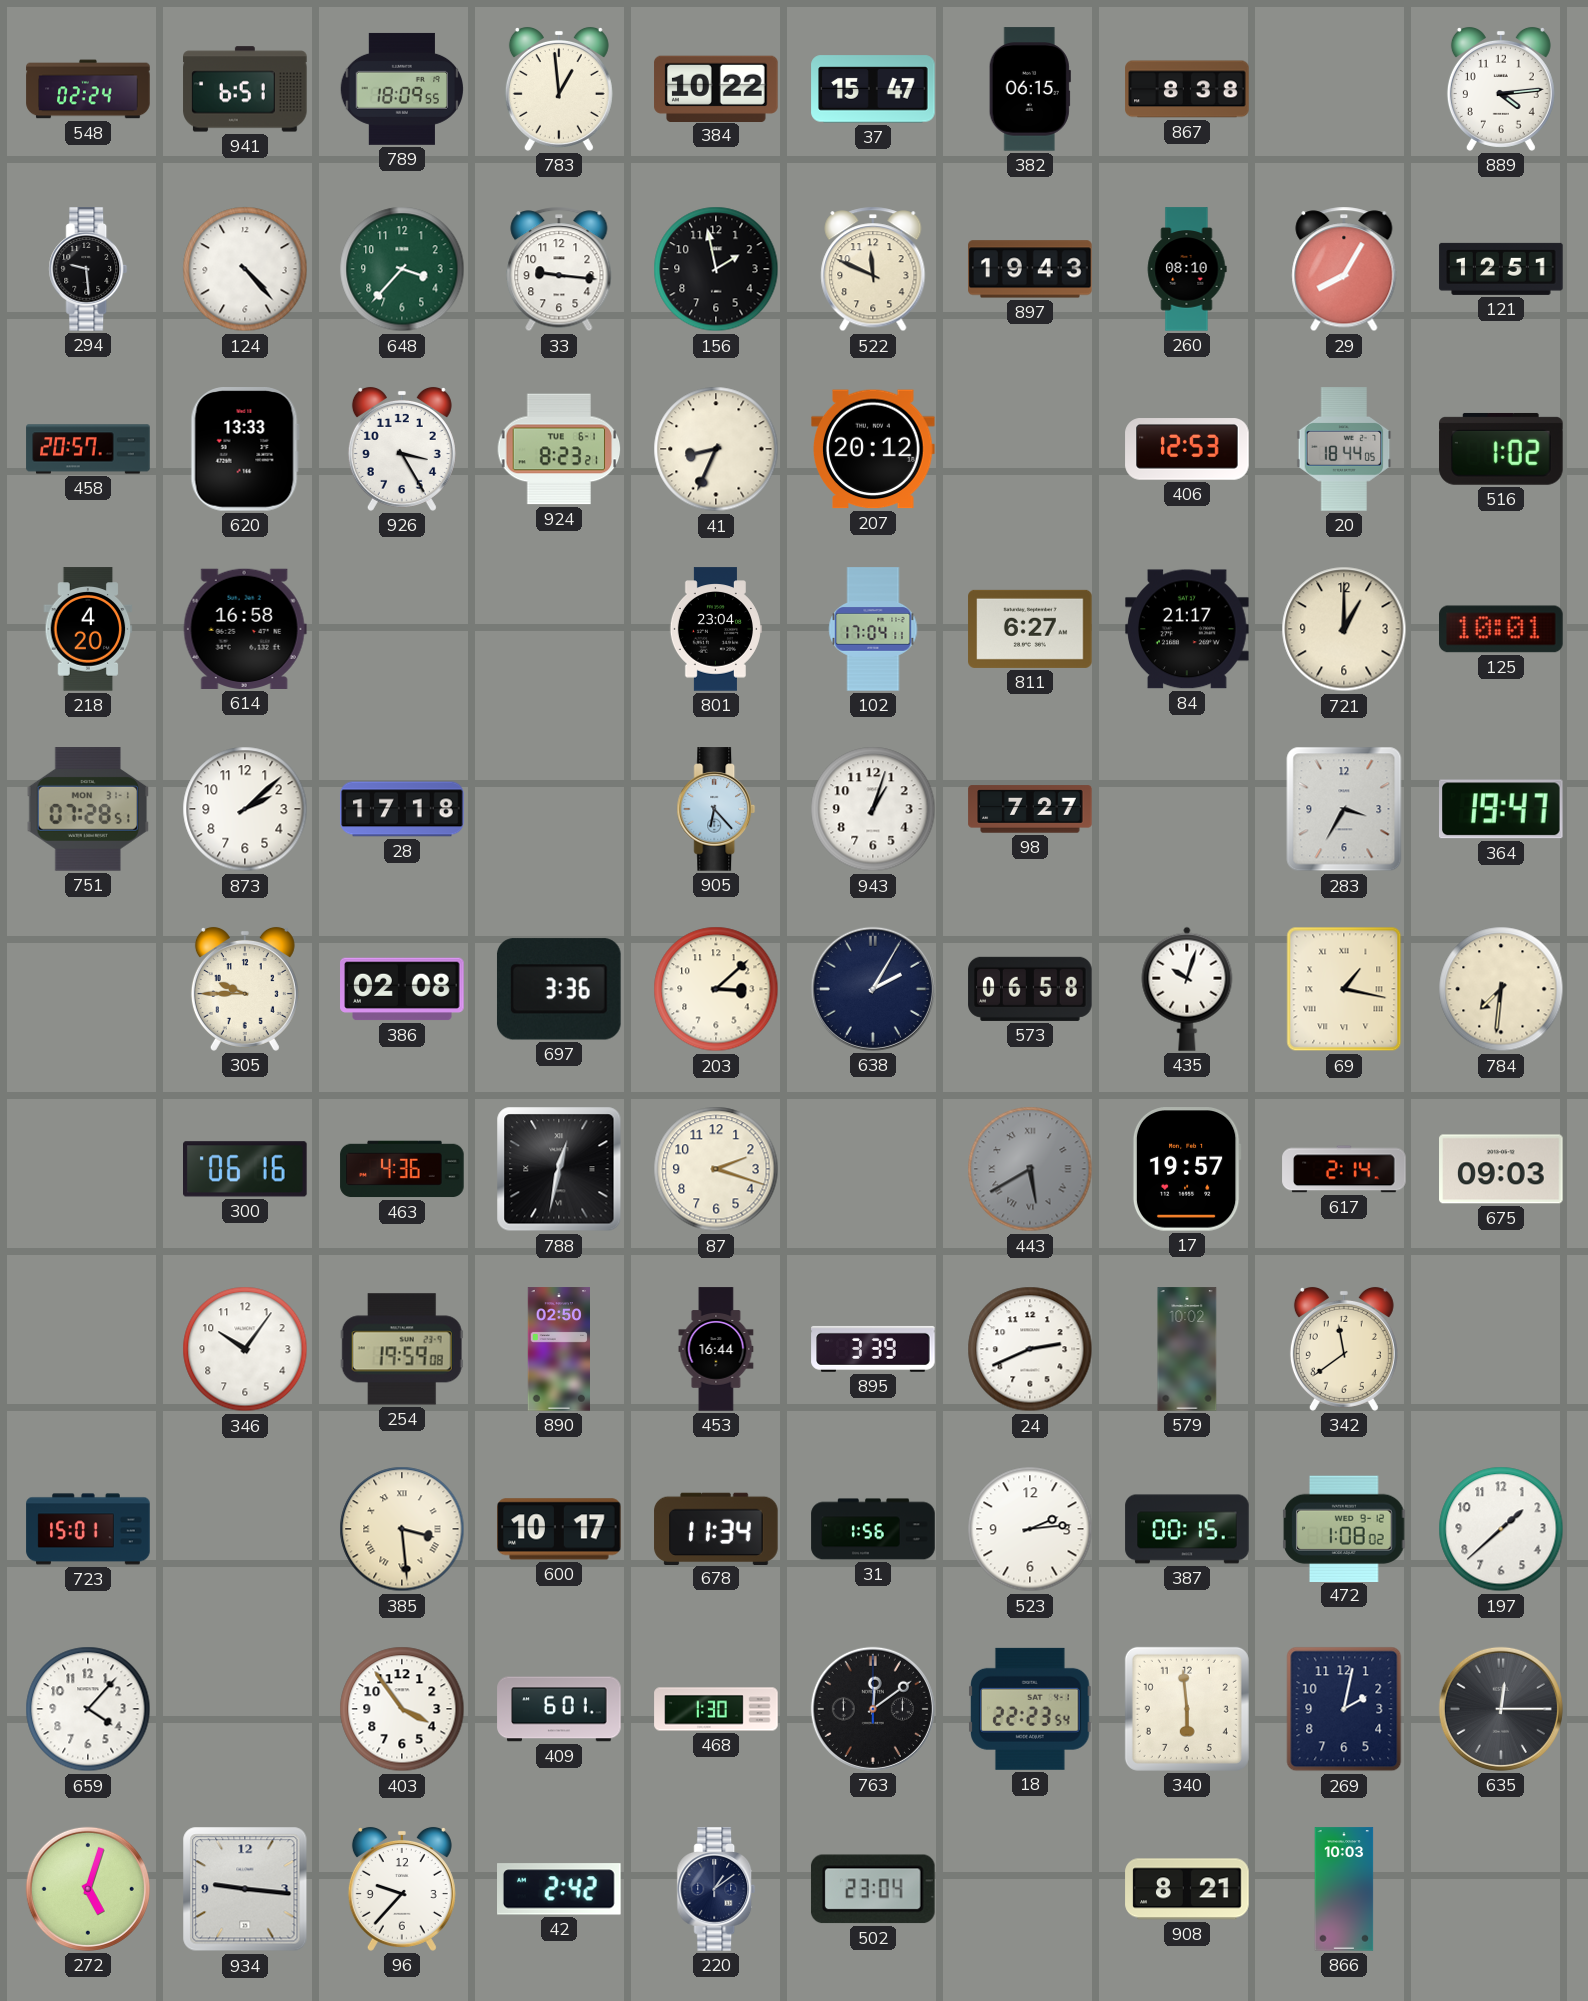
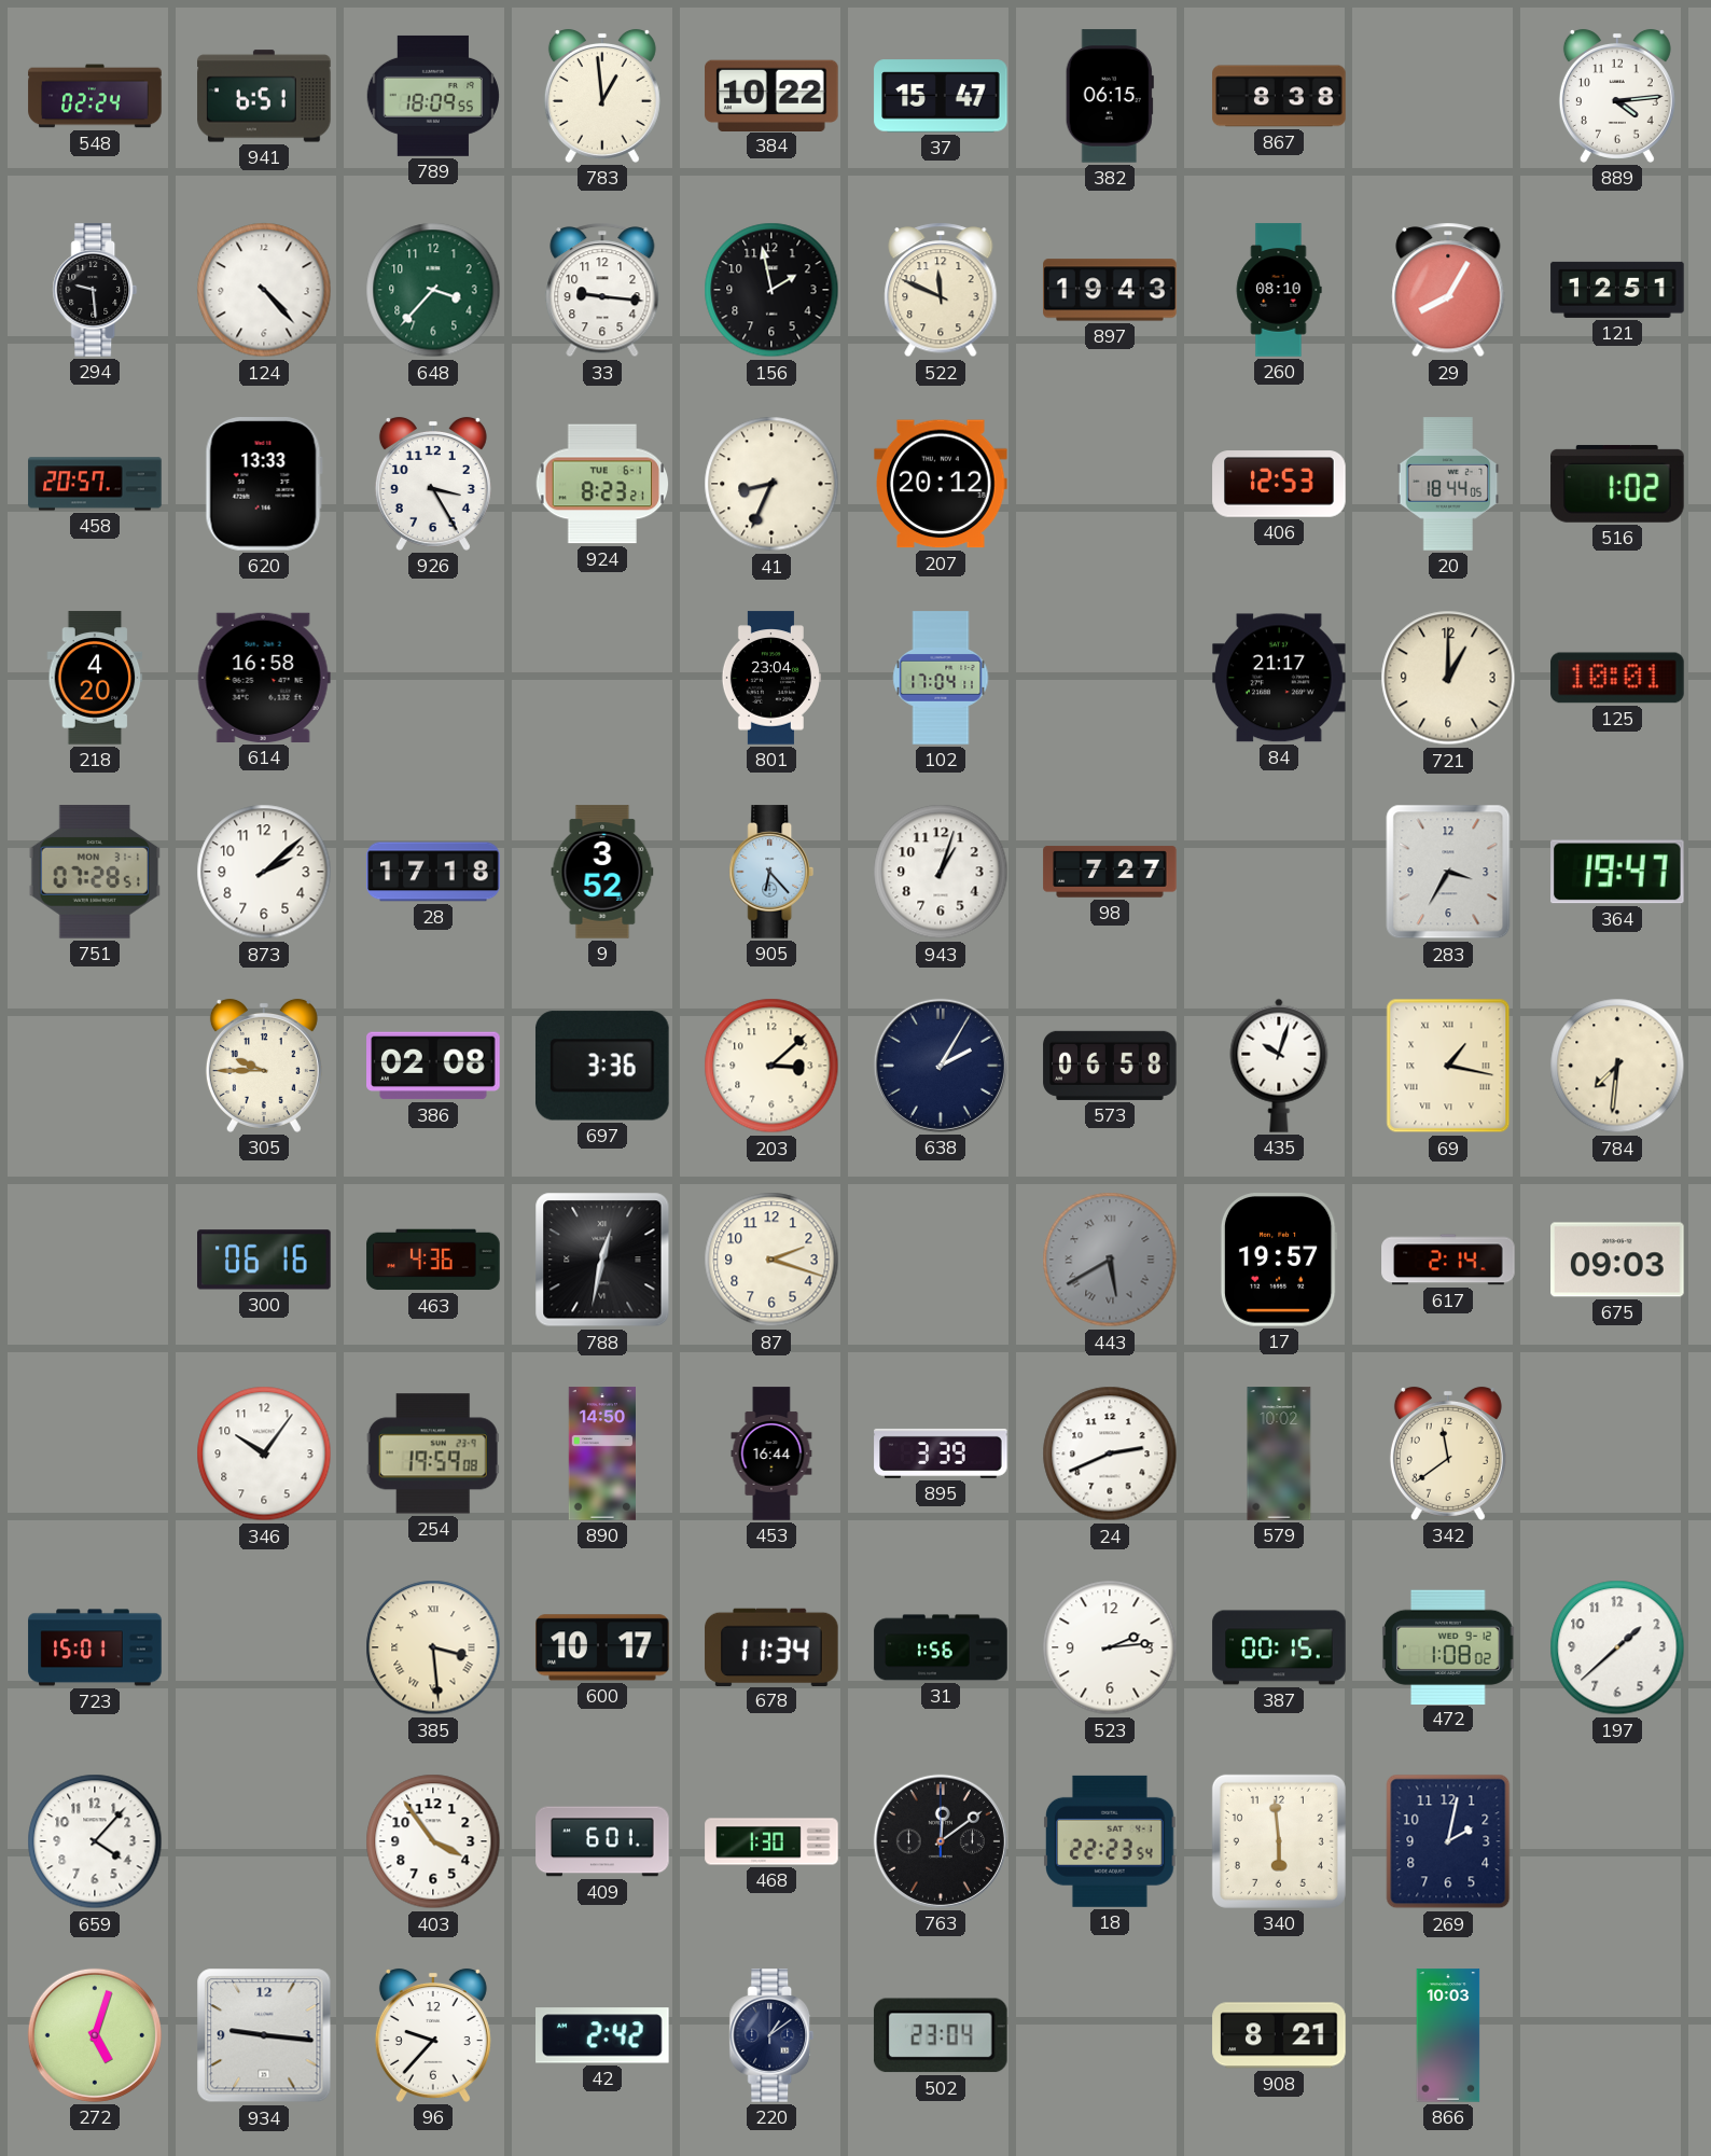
811: 6:27 -> none (1030, 629)
9: none -> 3:52 (602, 872)
890: 02:50 -> 14:50 (602, 1453)
635: 12:15 -> none (1501, 1709)
